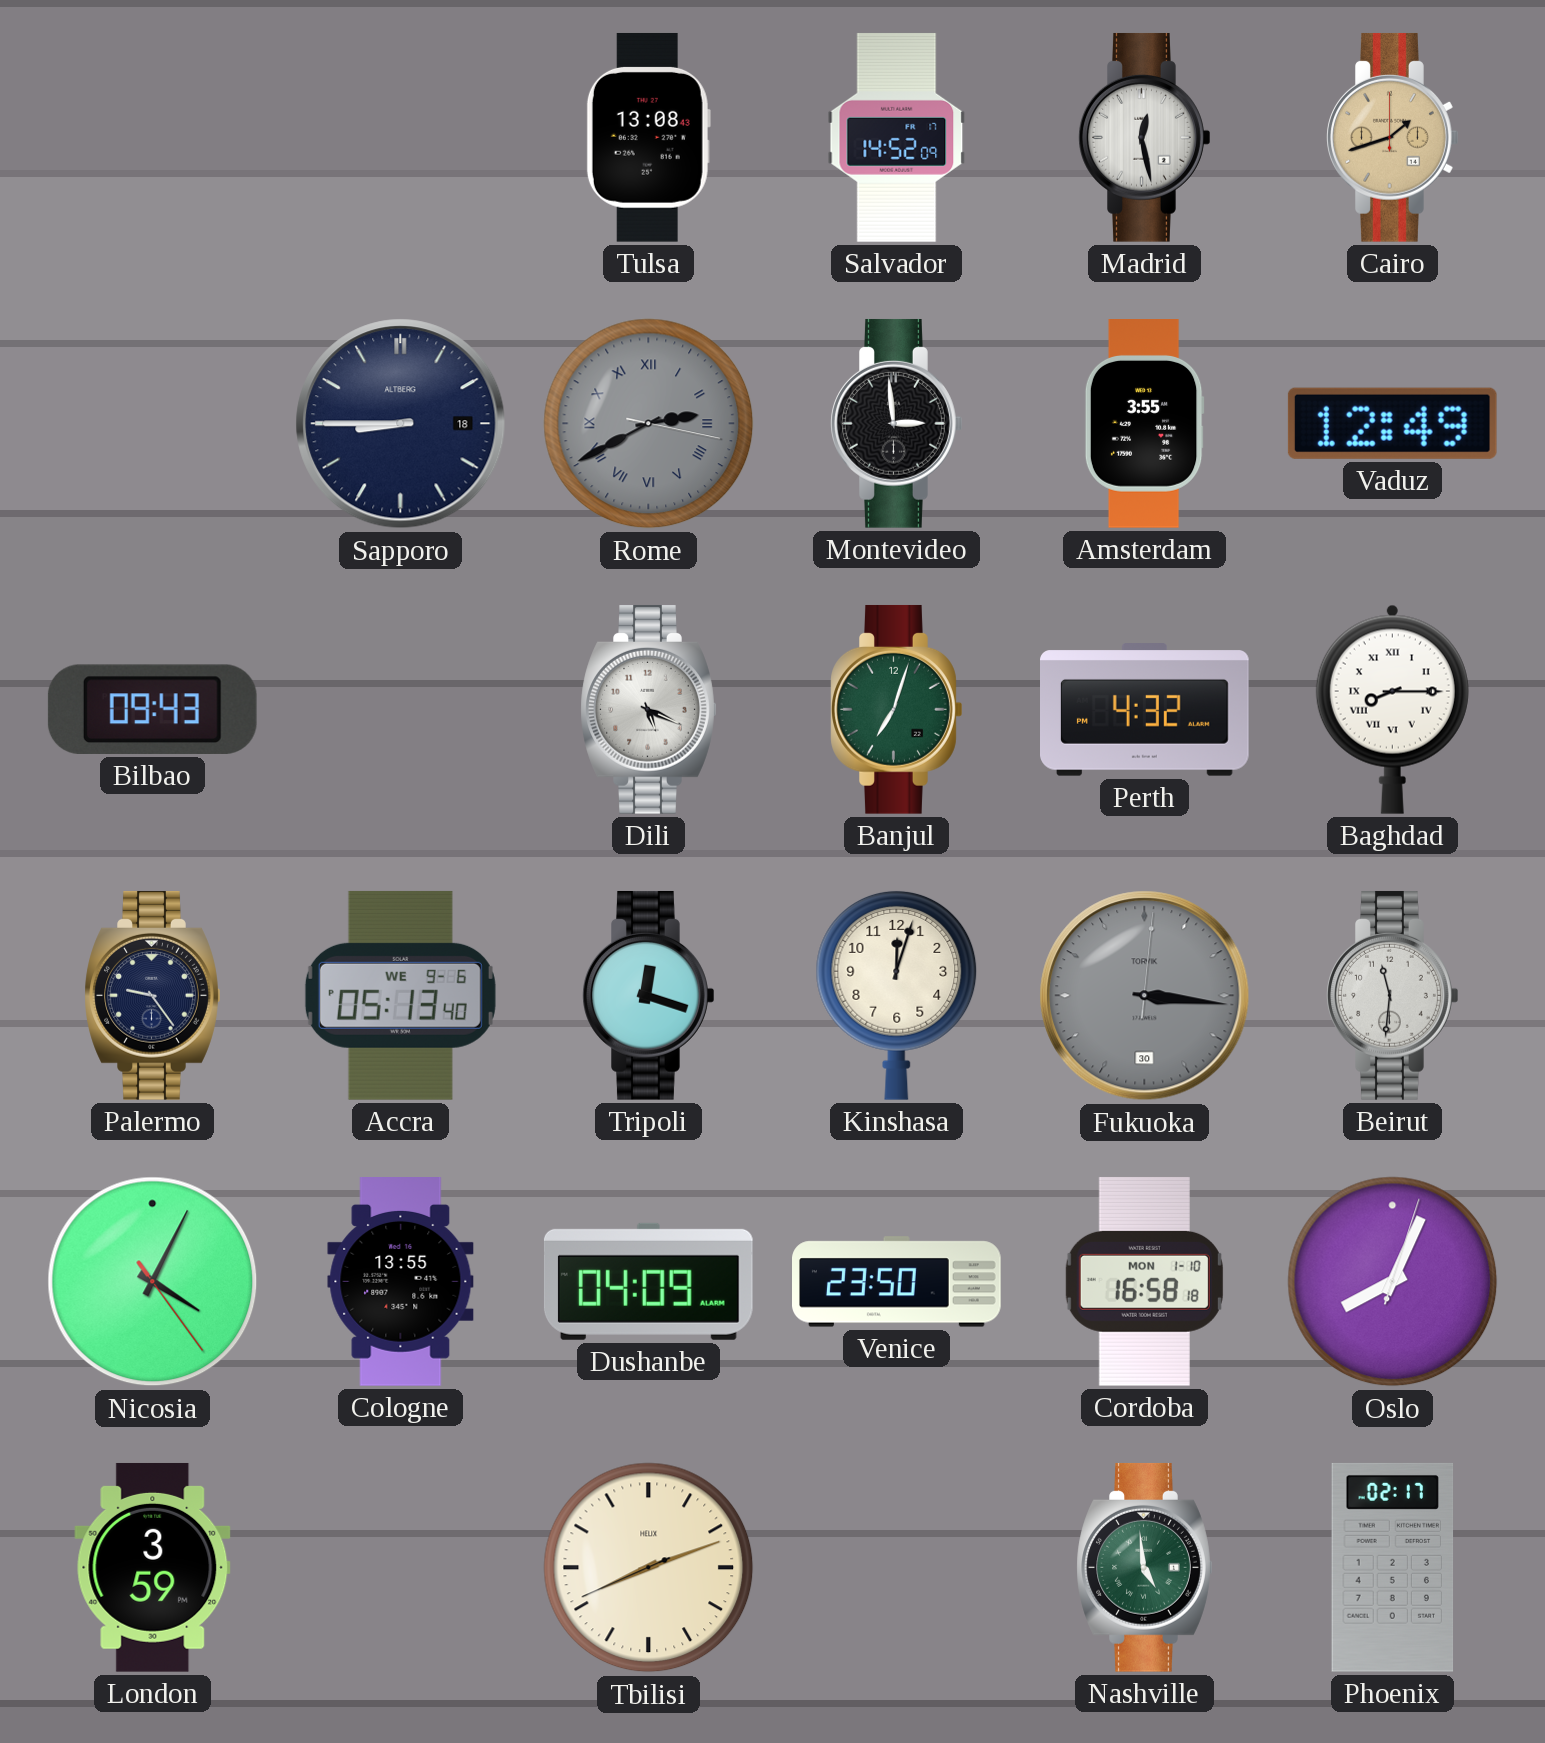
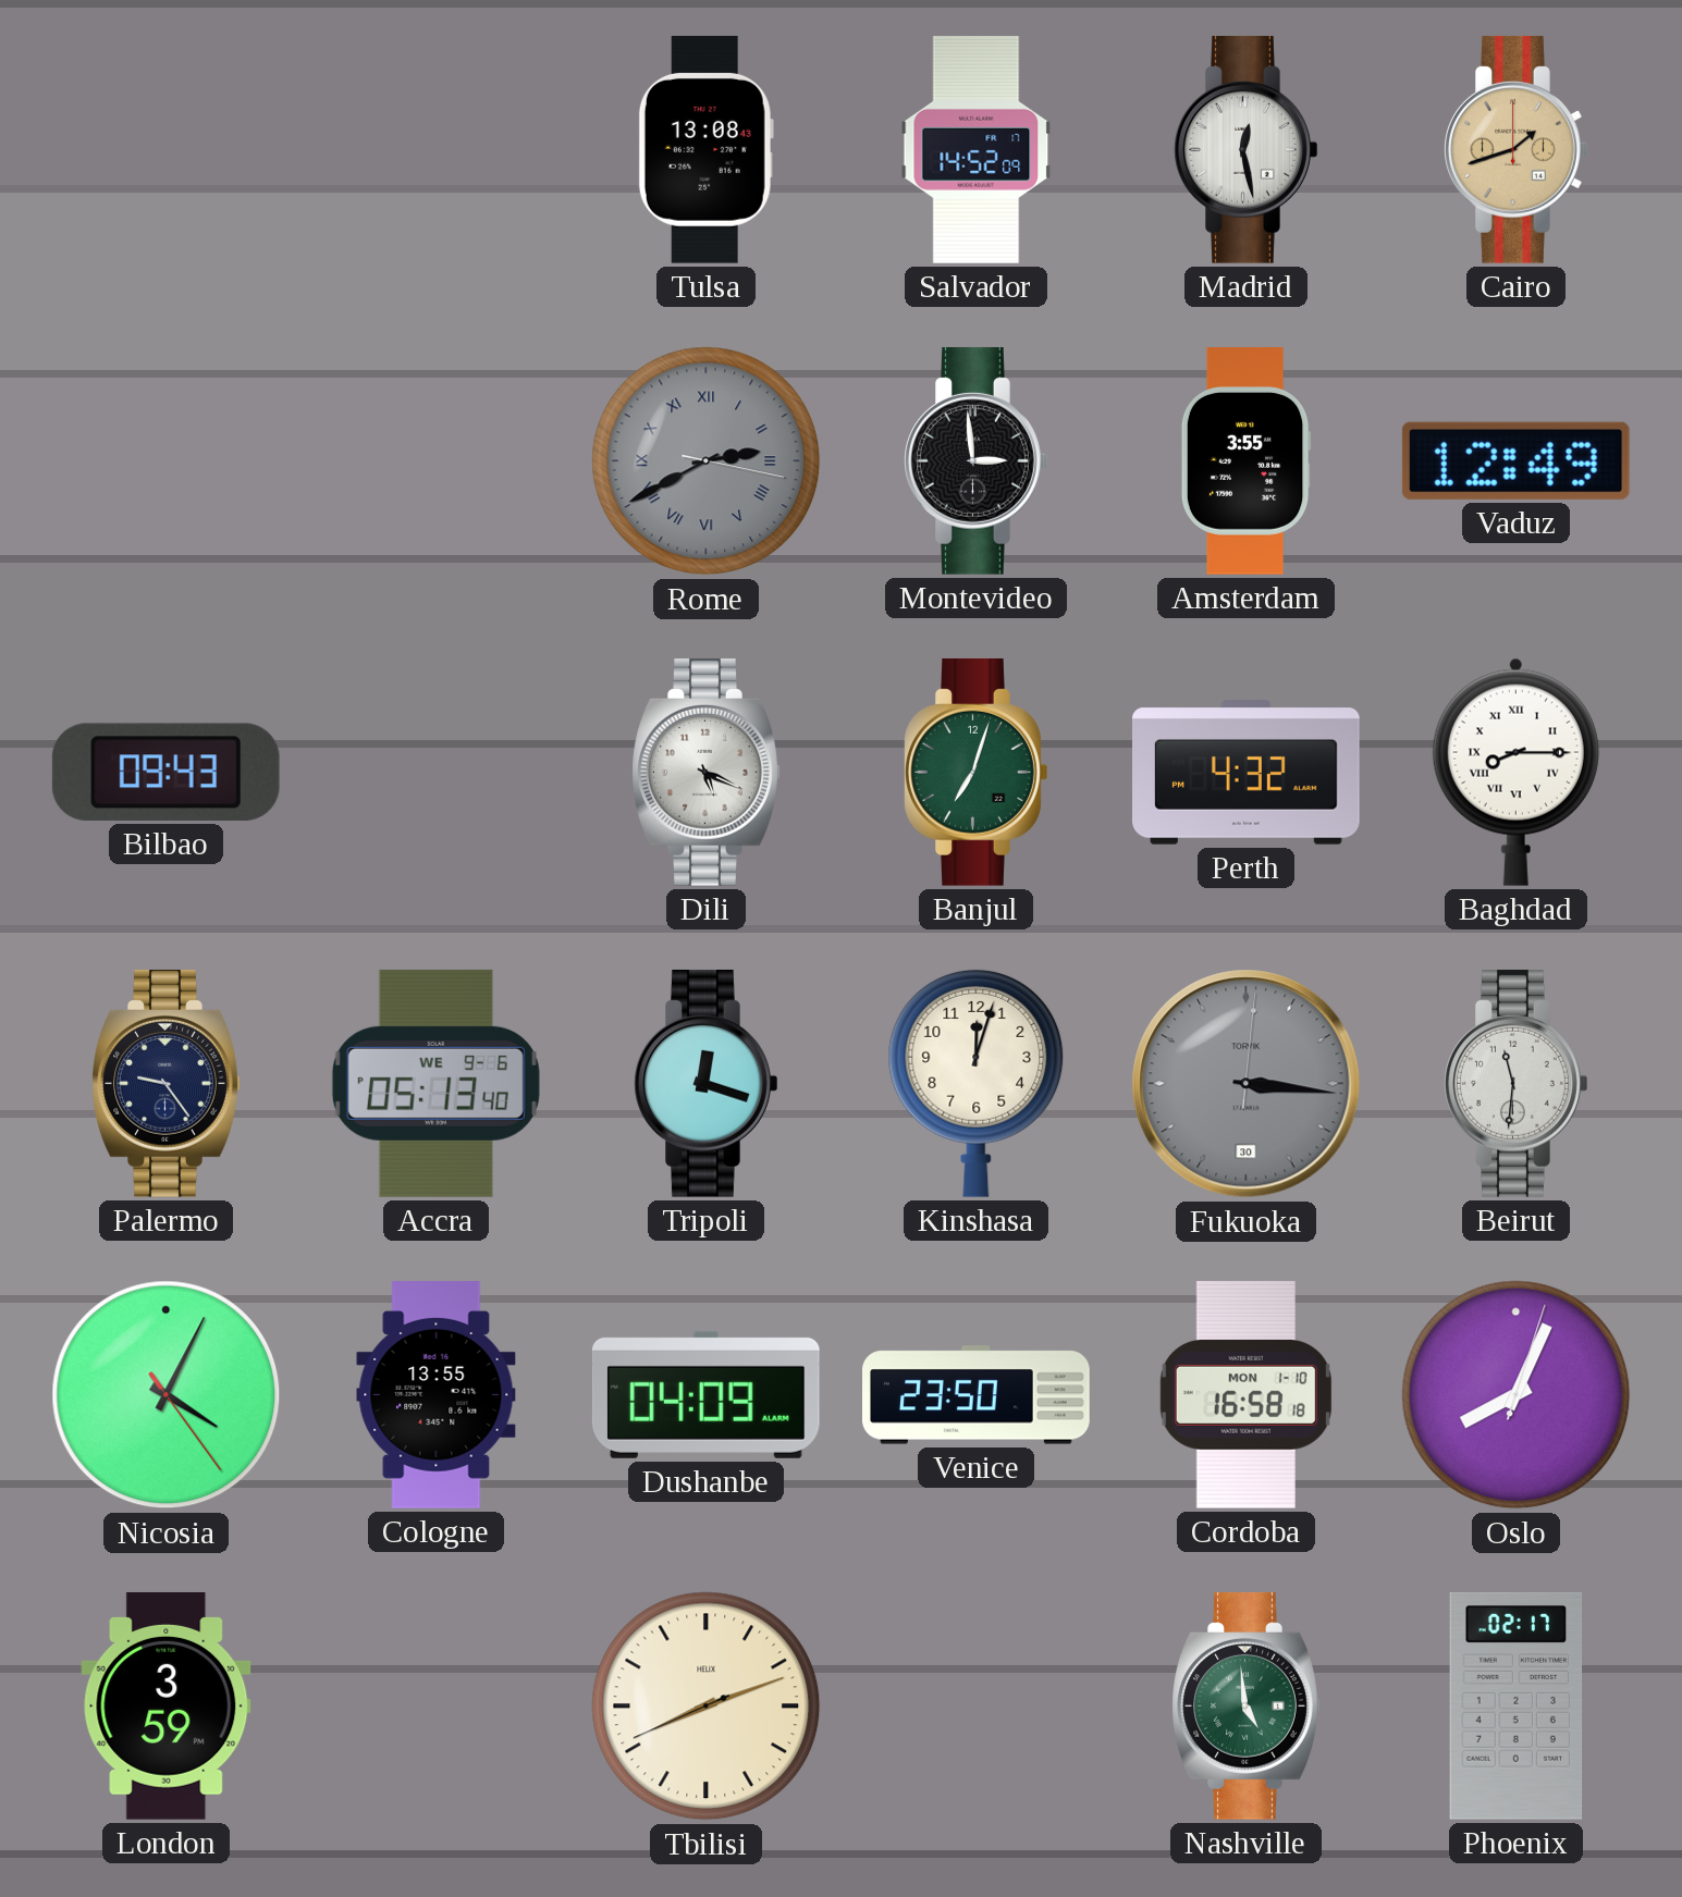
Sapporo: 8:45 -> none (401, 424)
